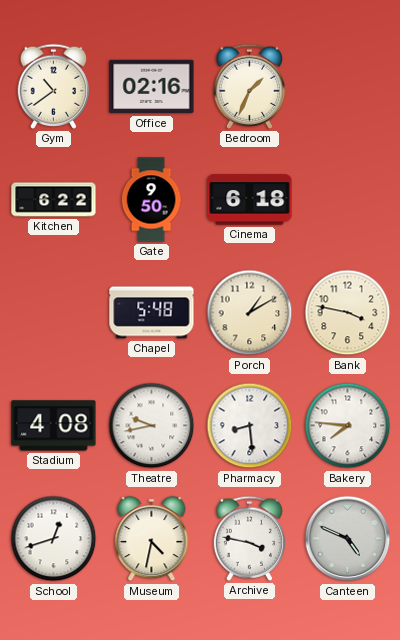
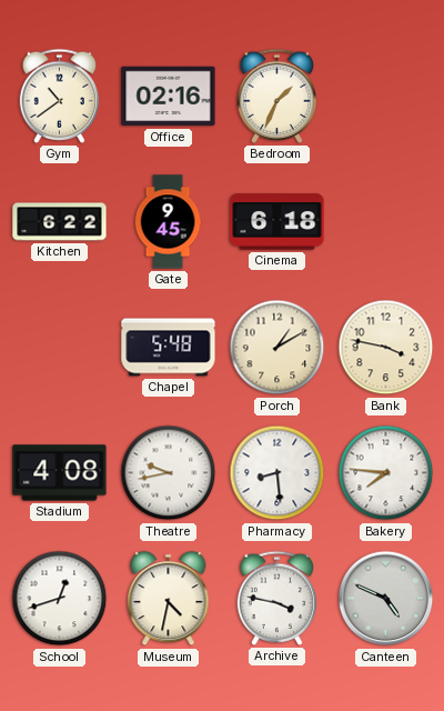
Gate: 9:50 -> 9:45 (168, 222)
